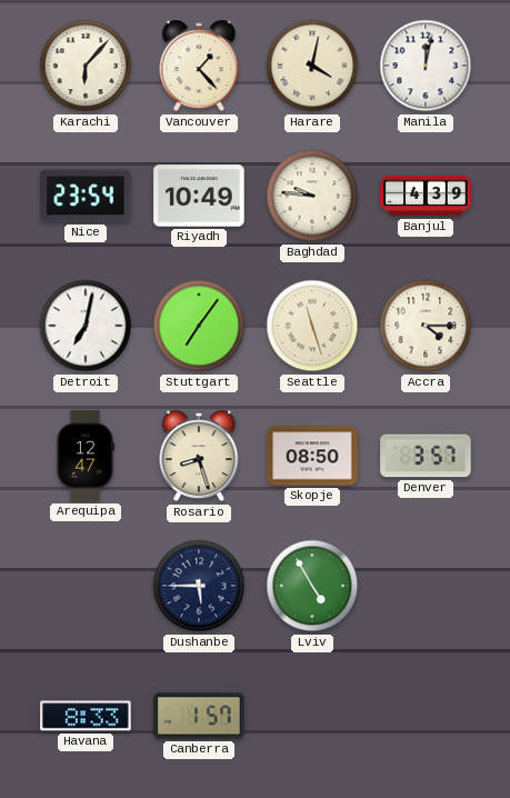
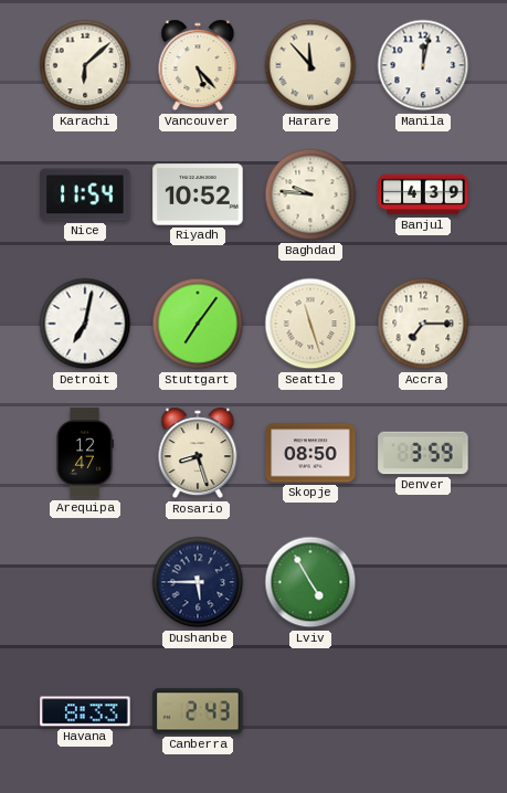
Karachi: 6:07 -> 6:08 (85, 65)
Vancouver: 1:23 -> 5:23 (198, 65)
Harare: 4:02 -> 11:53 (310, 65)
Nice: 23:54 -> 11:54 (85, 194)
Riyadh: 10:49 -> 10:52 (198, 194)
Accra: 4:15 -> 7:15 (423, 324)
Denver: 3:57 -> 3:59 (423, 453)
Canberra: 1:57 -> 2:43 (198, 711)
